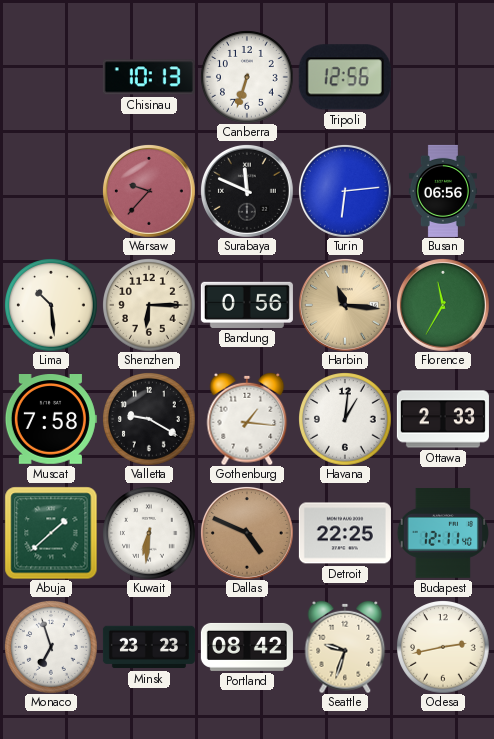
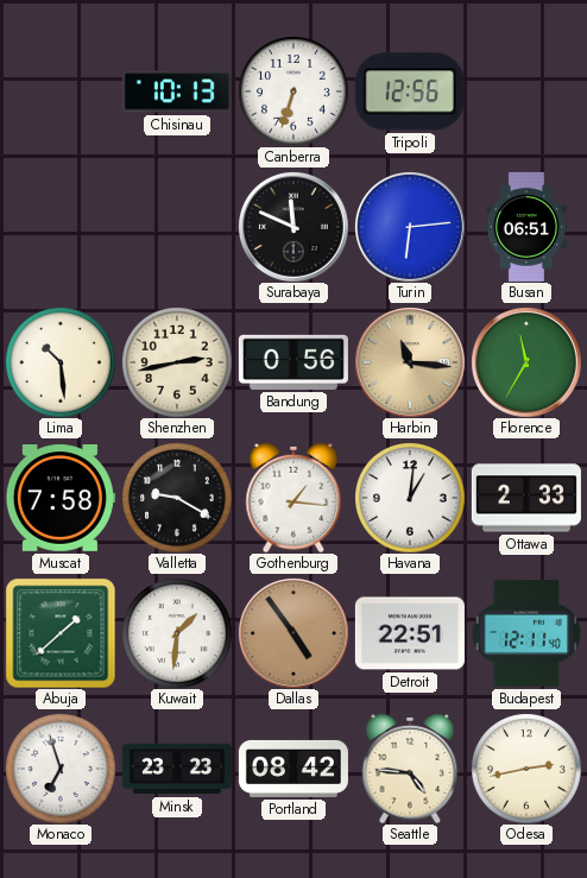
Warsaw: 9:37 -> none (149, 191)
Busan: 06:56 -> 06:51 (526, 227)
Shenzhen: 6:15 -> 2:43 (177, 362)
Kuwait: 6:31 -> 1:31 (177, 633)
Dallas: 4:49 -> 4:54 (293, 633)
Detroit: 22:25 -> 22:51 (410, 633)
Seattle: 9:33 -> 4:46 (410, 769)
